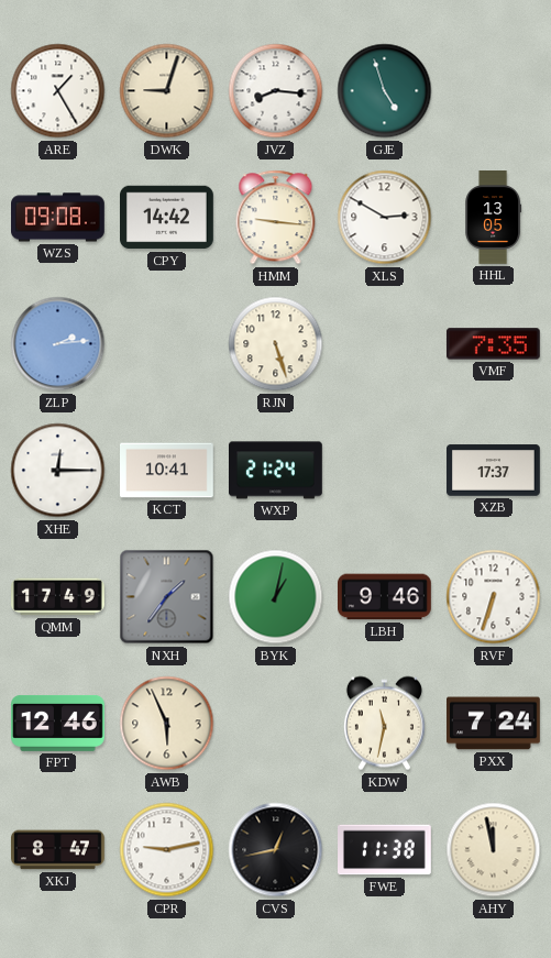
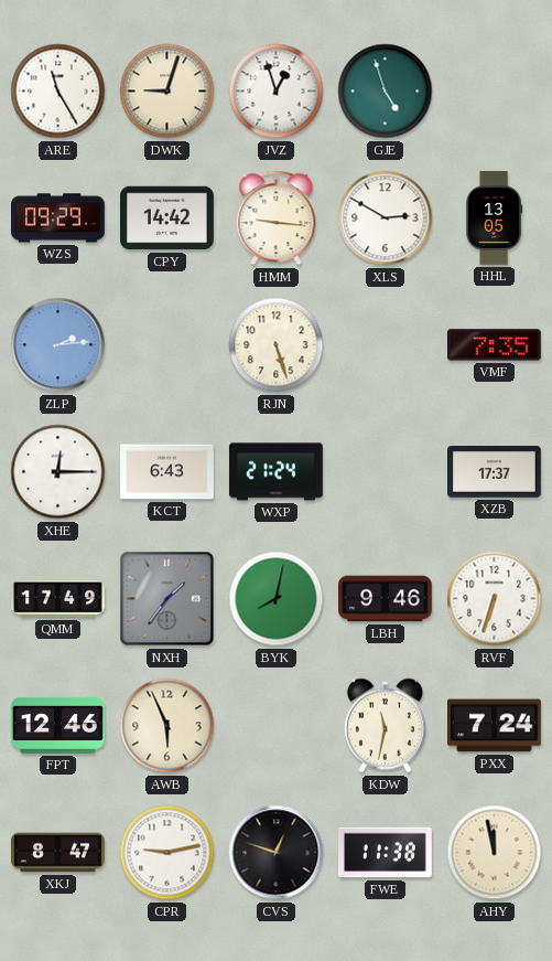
ARE: 1:25 -> 11:25 (58, 92)
JVZ: 8:16 -> 12:57 (277, 92)
WZS: 09:08 -> 09:29 (58, 218)
KCT: 10:41 -> 6:43 (167, 472)
BYK: 1:02 -> 8:02 (277, 599)
CVS: 12:43 -> 12:48 (277, 853)
